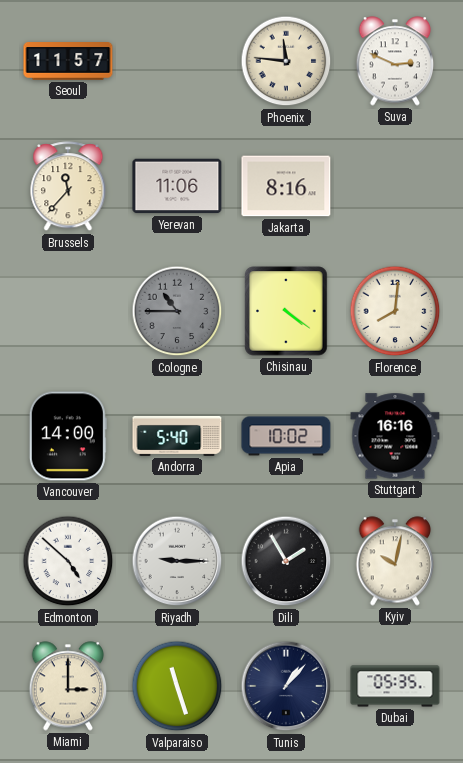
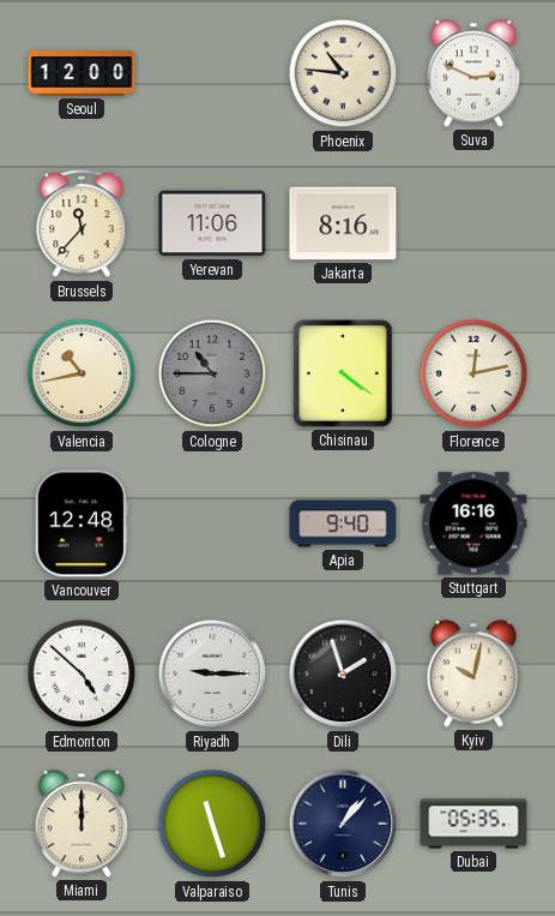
Seoul: 11:57 -> 12:00 (82, 74)
Phoenix: 11:46 -> 10:46 (343, 73)
Valencia: none -> 10:43 (82, 373)
Florence: 8:01 -> 12:13 (473, 373)
Vancouver: 14:00 -> 12:48 (82, 523)
Andorra: 5:40 -> none (177, 436)
Apia: 10:02 -> 9:40 (343, 523)
Dili: 1:55 -> 1:57 (343, 673)
Miami: 3:00 -> 12:00 (82, 824)
